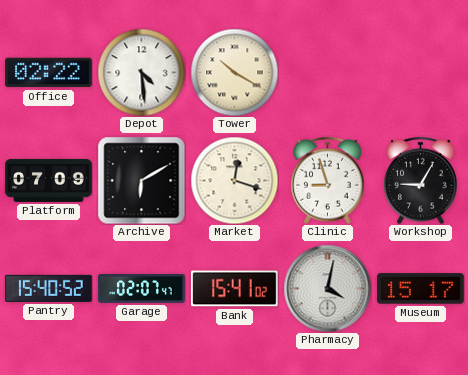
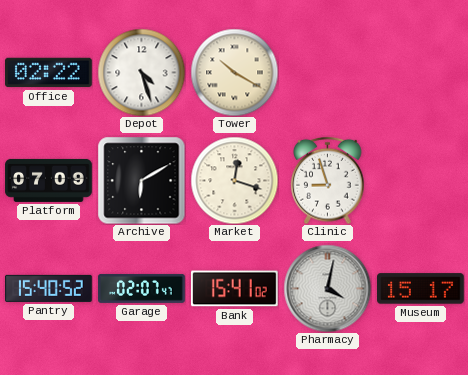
Depot: 4:29 -> 4:27 (141, 72)
Workshop: 9:05 -> none (421, 180)
